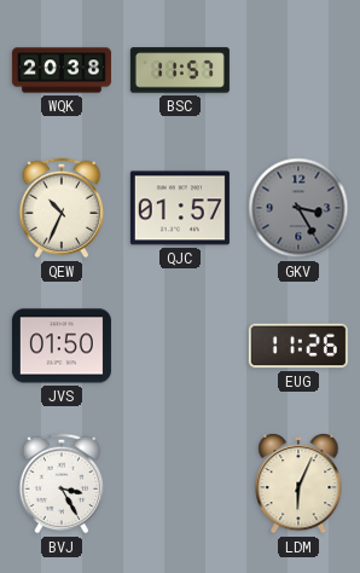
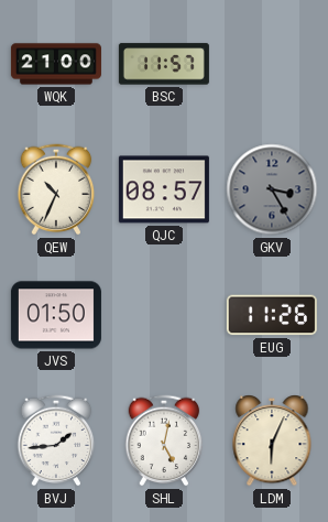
WQK: 20:38 -> 21:00 (56, 64)
QJC: 01:57 -> 08:57 (164, 189)
BVJ: 3:25 -> 1:44 (56, 441)
SHL: none -> 5:02 (164, 441)
